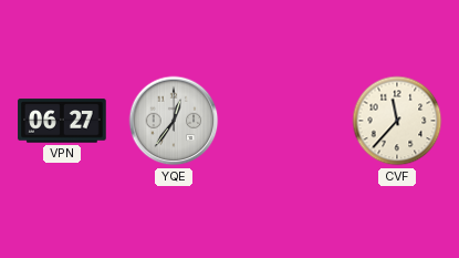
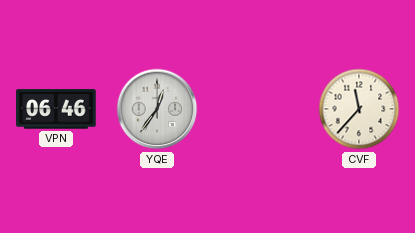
VPN: 06:27 -> 06:46 (56, 109)
